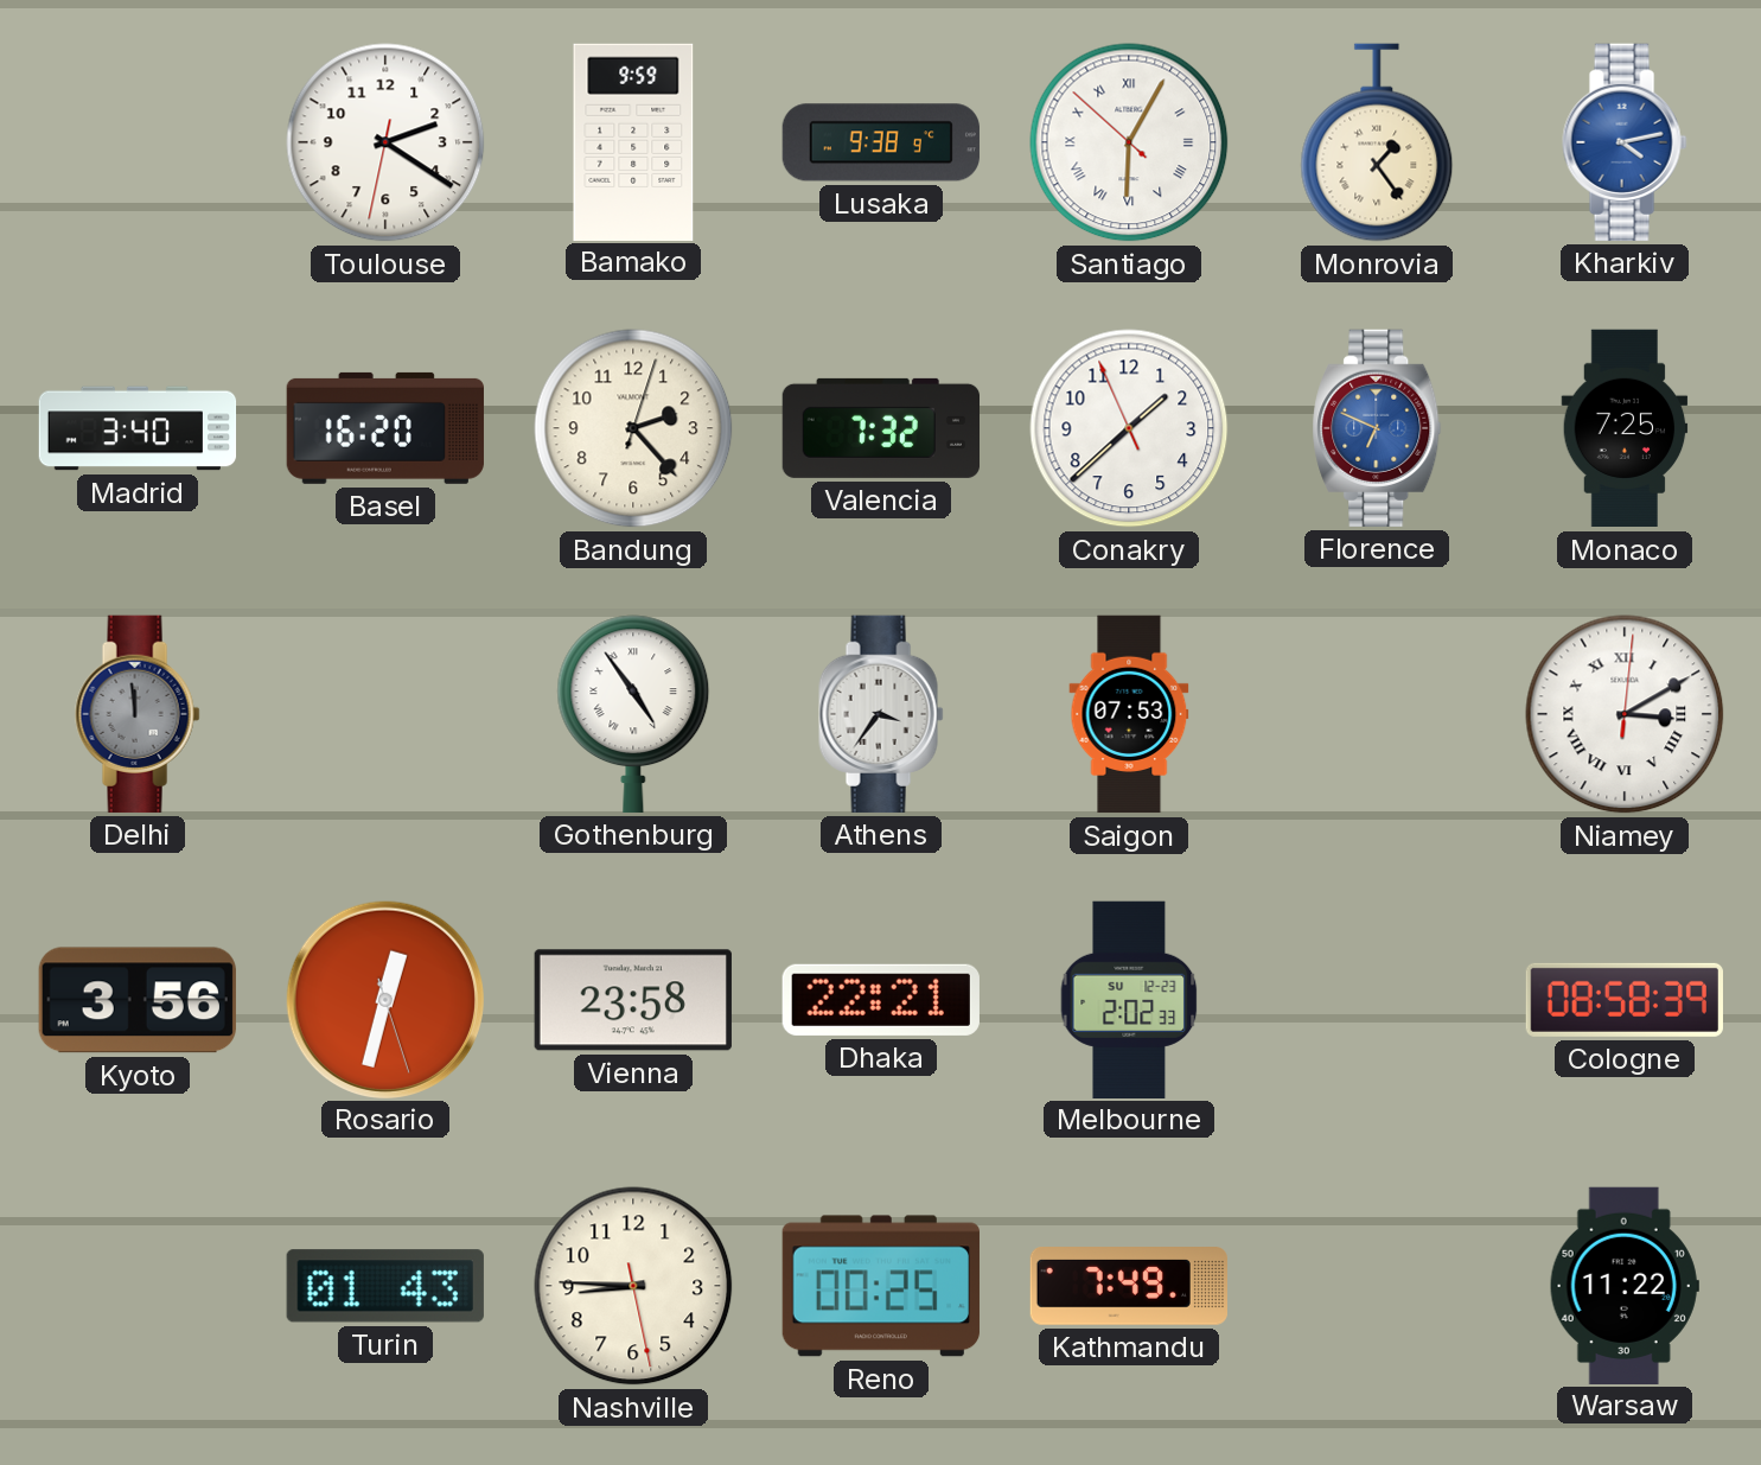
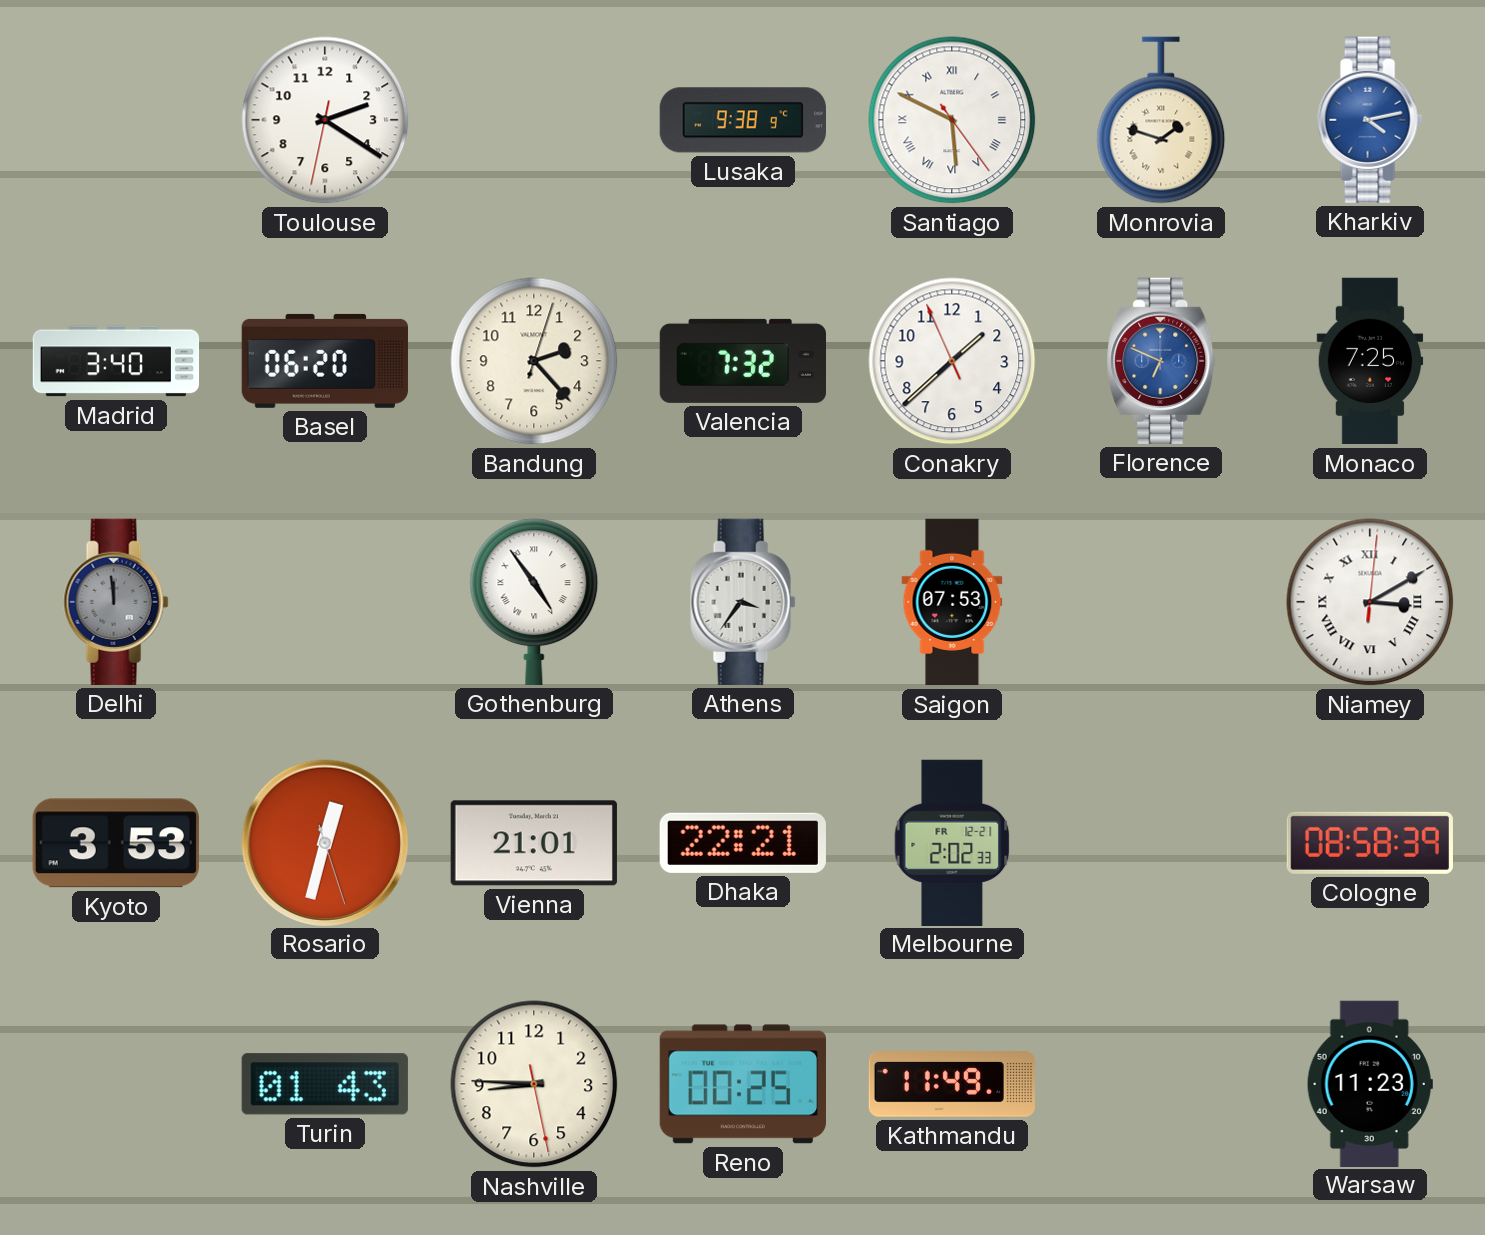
Bamako: 9:59 -> none (633, 141)
Santiago: 6:04 -> 5:49 (952, 120)
Monrovia: 1:24 -> 1:48 (1161, 120)
Basel: 16:20 -> 06:20 (325, 361)
Kyoto: 3:56 -> 3:53 (116, 843)
Vienna: 23:58 -> 21:01 (534, 843)
Melbourne date: SU 12-23 -> FR 12-21 (952, 842)
Kathmandu: 7:49 -> 11:49 (951, 1085)
Warsaw: 11:22 -> 11:23 (1370, 1083)
